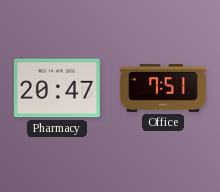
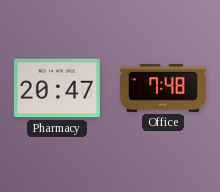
Office: 7:51 -> 7:48 (163, 89)
